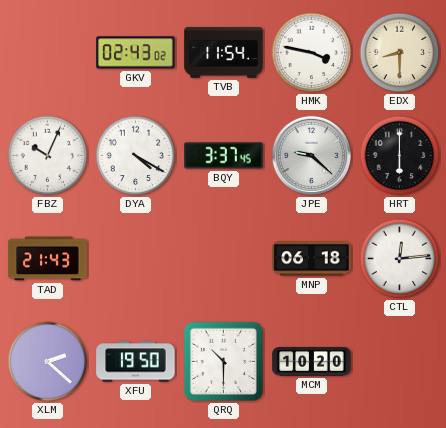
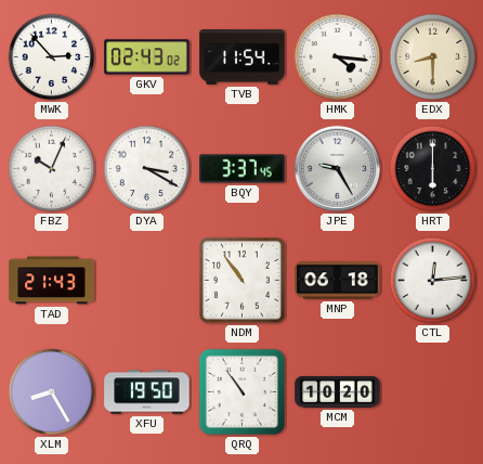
MWK: none -> 2:53 (52, 57)
HMK: 3:47 -> 4:16 (338, 57)
DYA: 4:20 -> 3:20 (147, 169)
JPE: 9:22 -> 9:25 (338, 169)
NDM: none -> 10:54 (243, 281)
XLM: 2:22 -> 8:25 (52, 392)
QRQ: 10:30 -> 10:54 (241, 391)
